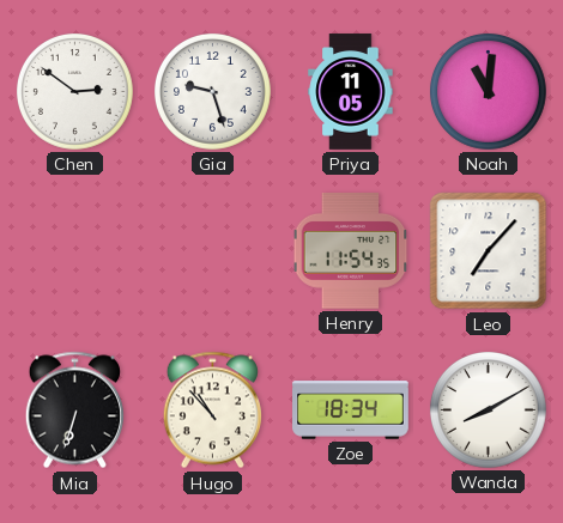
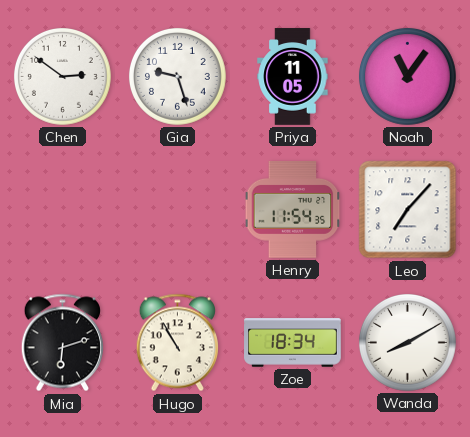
Noah: 11:01 -> 11:06 (408, 77)
Mia: 6:33 -> 6:12 (62, 343)
Hugo: 10:53 -> 10:55 (177, 343)
